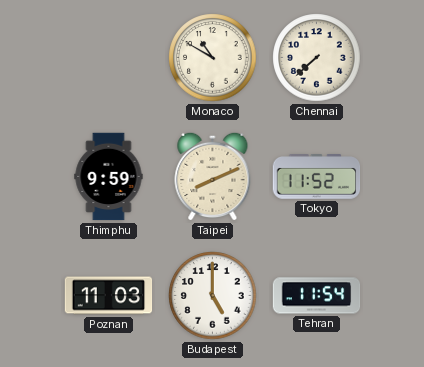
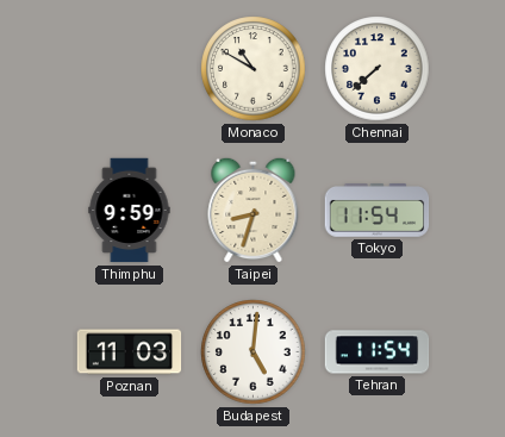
Taipei: 8:11 -> 8:33 (254, 210)
Tokyo: 11:52 -> 11:54 (378, 211)
Budapest: 5:00 -> 5:01 (254, 352)
